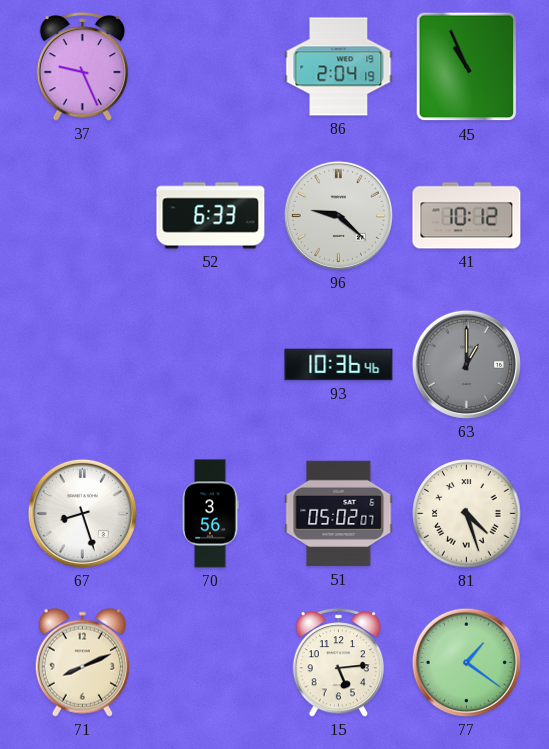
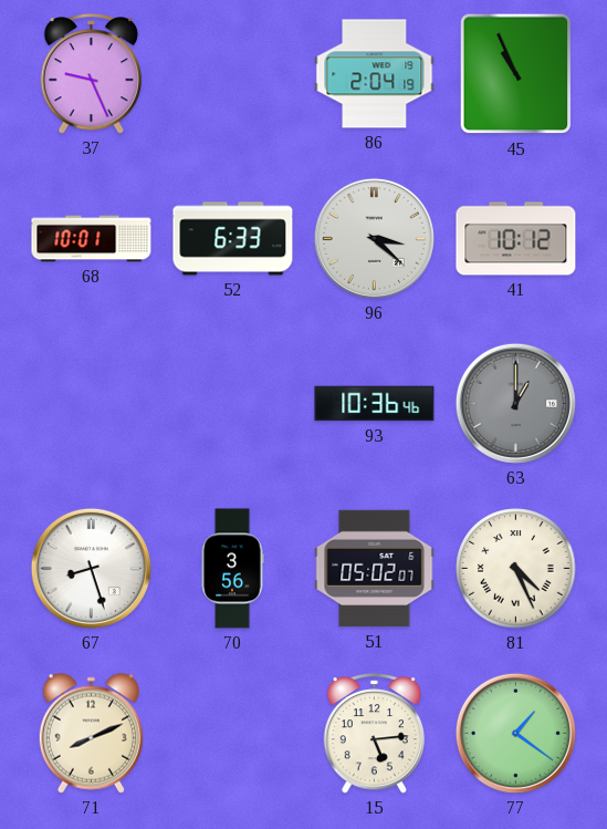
68: none -> 10:01 (92, 239)
96: 9:22 -> 3:22 (374, 238)
81: 4:27 -> 4:26 (516, 569)
